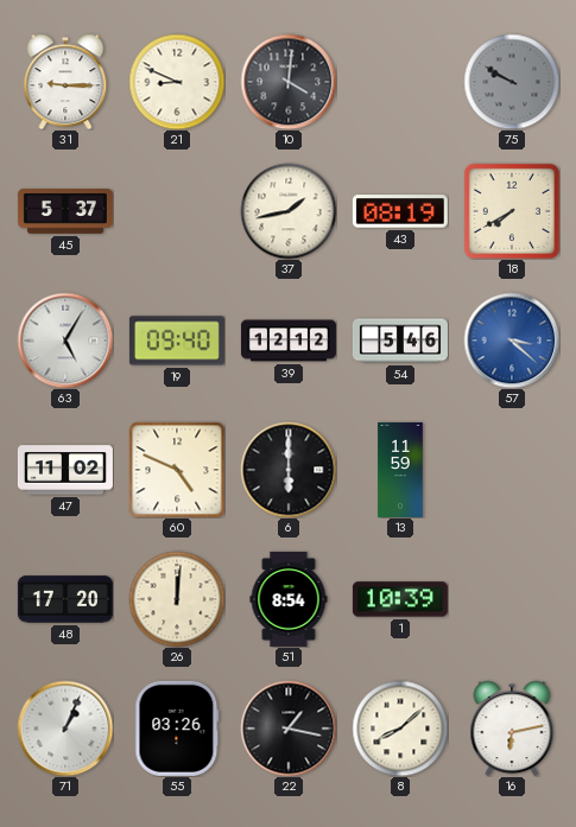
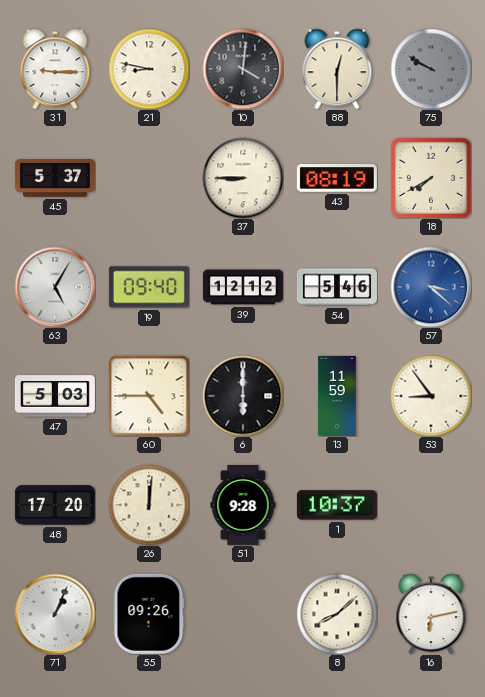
21: 8:49 -> 8:47 (149, 69)
88: none -> 12:30 (337, 69)
37: 1:43 -> 8:45 (243, 178)
47: 11:02 -> 5:03 (55, 396)
60: 4:49 -> 4:45 (149, 396)
53: none -> 8:54 (431, 396)
51: 8:54 -> 9:28 (243, 505)
1: 10:39 -> 10:37 (337, 505)
55: 03:26 -> 09:26 (149, 614)
22: 1:17 -> none (289, 729)
